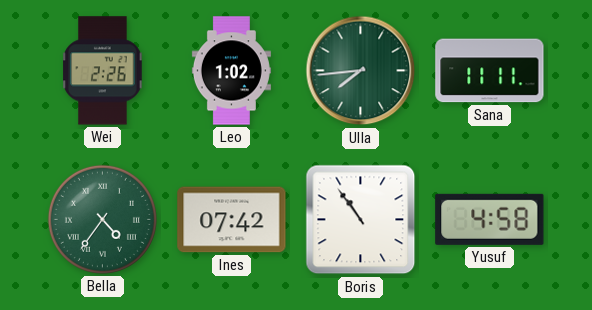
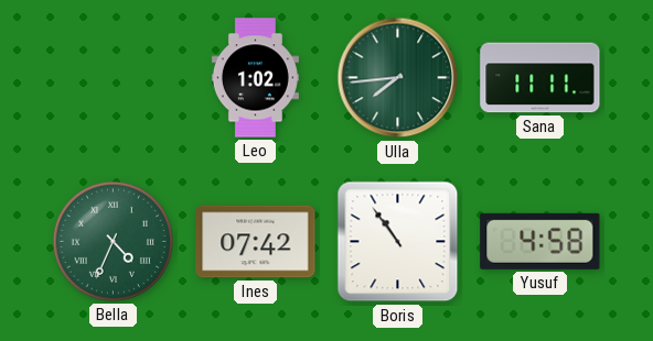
Wei: 2:26 -> none (103, 71)
Bella: 4:36 -> 4:34 (113, 241)
